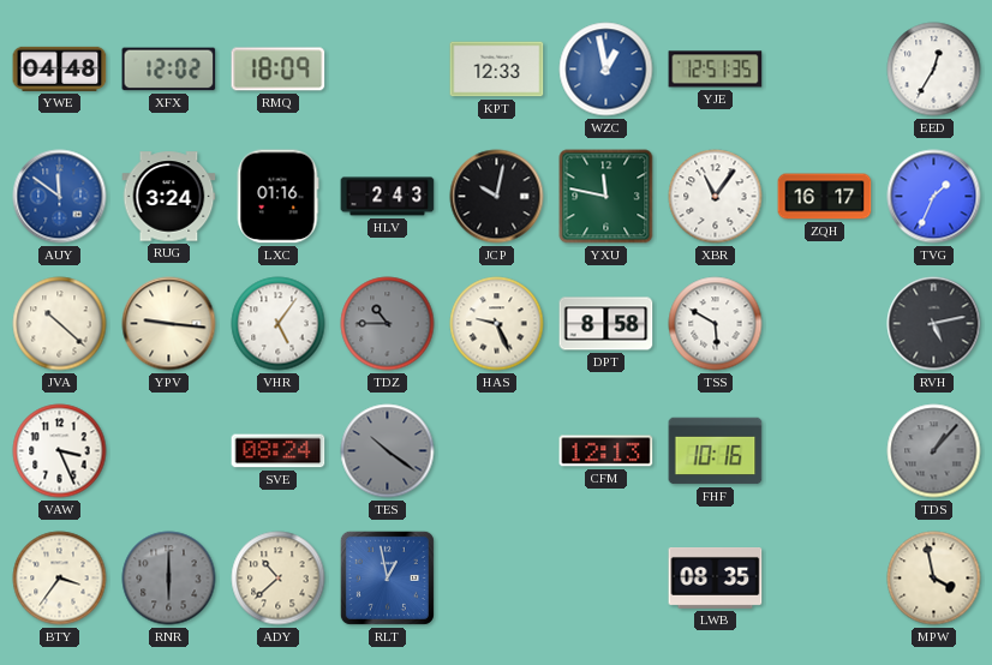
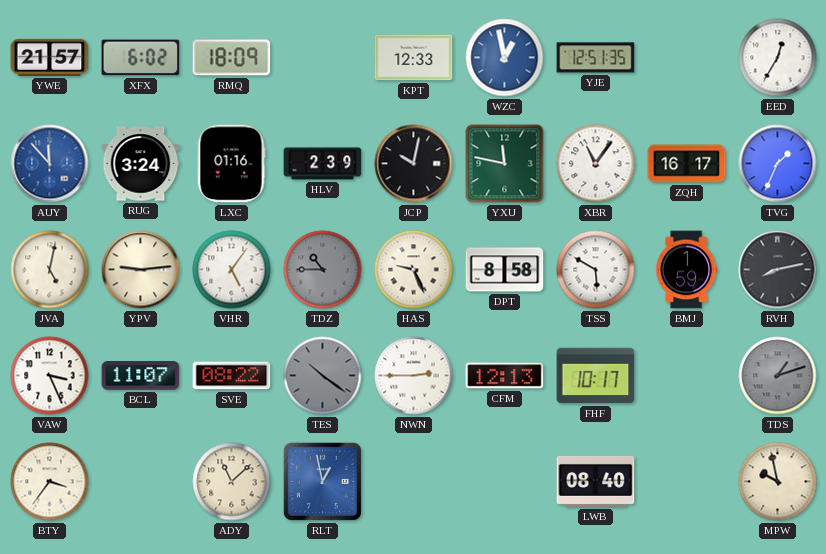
YWE: 04:48 -> 21:57 (50, 57)
XFX: 12:02 -> 6:02 (141, 58)
AUY: 11:51 -> 11:53 (50, 164)
HLV: 2:43 -> 2:39 (323, 164)
JVA: 10:22 -> 5:02 (50, 270)
YPV: 9:16 -> 9:14 (141, 270)
BMJ: none -> 1:59 (687, 270)
RVH: 5:13 -> 8:13 (778, 270)
BCL: none -> 11:07 (141, 376)
SVE: 08:24 -> 08:22 (232, 376)
NWN: none -> 2:45 (414, 376)
FHF: 10:16 -> 10:17 (596, 376)
TDS: 1:07 -> 1:12 (778, 376)
RNR: 6:00 -> none (169, 579)
ADY: 10:38 -> 11:08 (232, 482)
LWB: 08:35 -> 08:40 (596, 481)
MPW: 3:58 -> 9:58 (778, 482)
